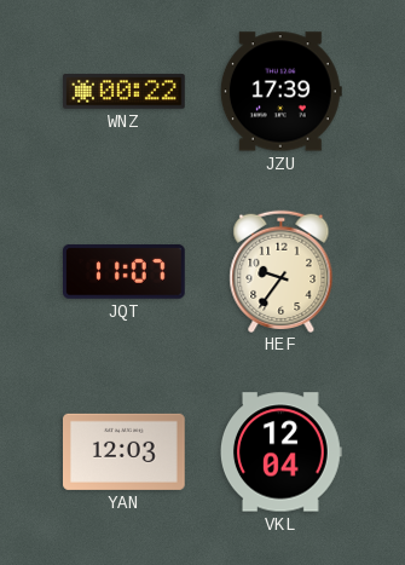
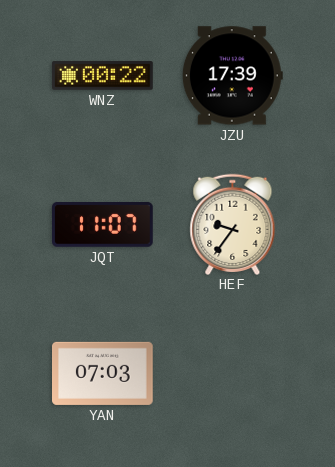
YAN: 12:03 -> 07:03 (103, 373)
VKL: 12:04 -> none (282, 452)
